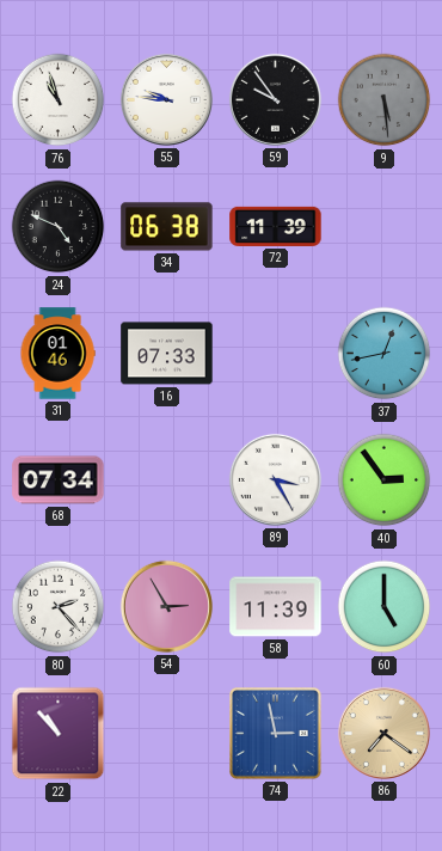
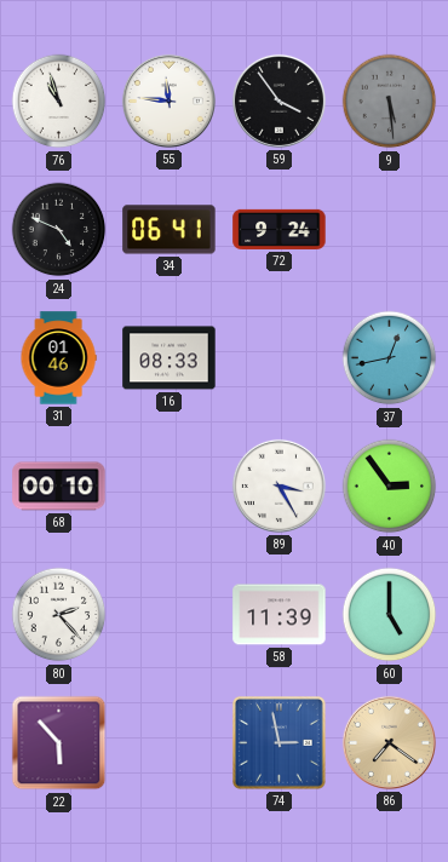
55: 9:46 -> 11:46 (168, 100)
59: 9:54 -> 3:54 (278, 100)
34: 06:38 -> 06:41 (170, 230)
72: 11:39 -> 9:24 (280, 229)
16: 07:33 -> 08:33 (170, 358)
68: 07:34 -> 00:10 (59, 487)
54: 2:55 -> none (166, 606)
22: 10:53 -> 5:53 (59, 743)
